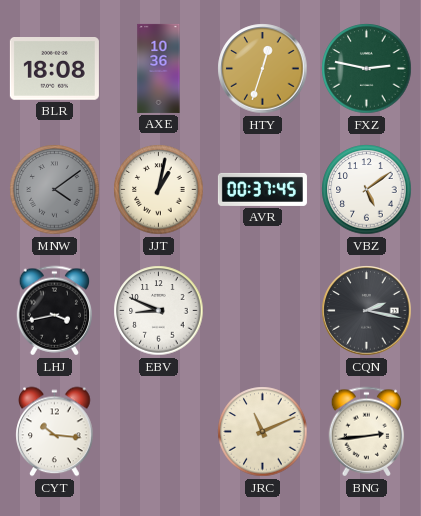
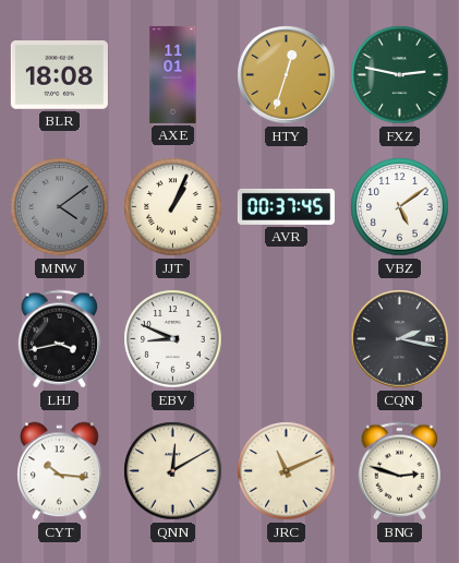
AXE: 10:36 -> 11:01 (173, 74)
JJT: 1:02 -> 1:04 (173, 207)
QNN: none -> 12:10 (173, 471)
BNG: 2:44 -> 2:48 (400, 471)
